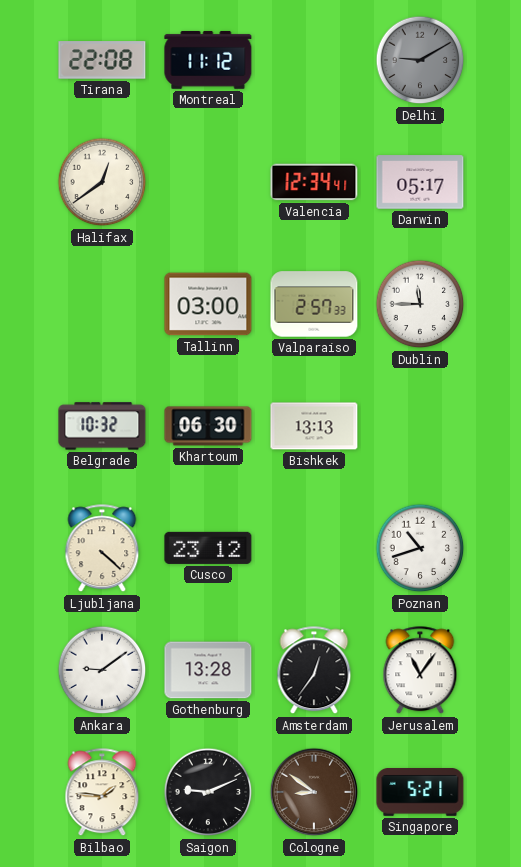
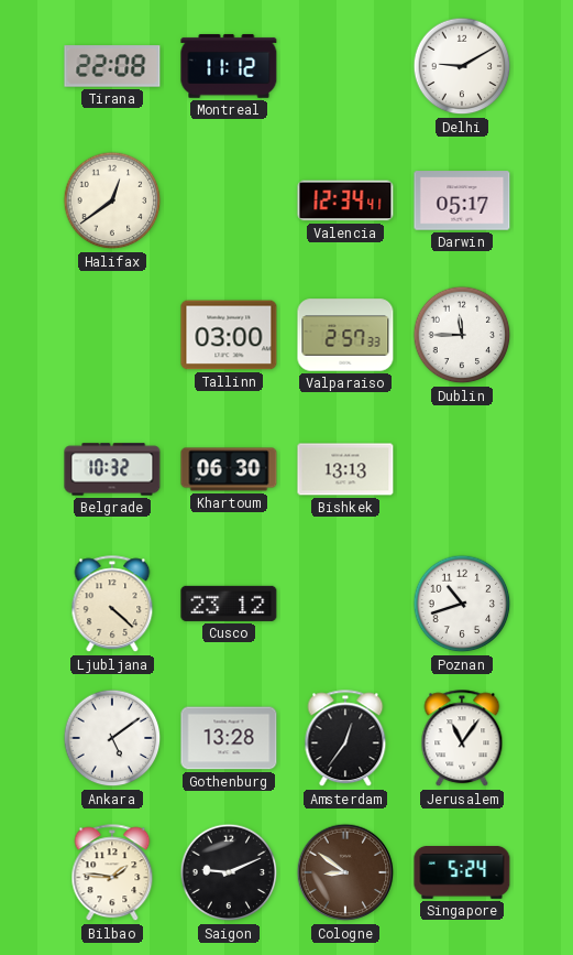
Delhi dial: grey -> white (462, 66)
Ankara: 9:09 -> 5:09 (112, 738)
Singapore: 5:21 -> 5:24 (462, 873)
